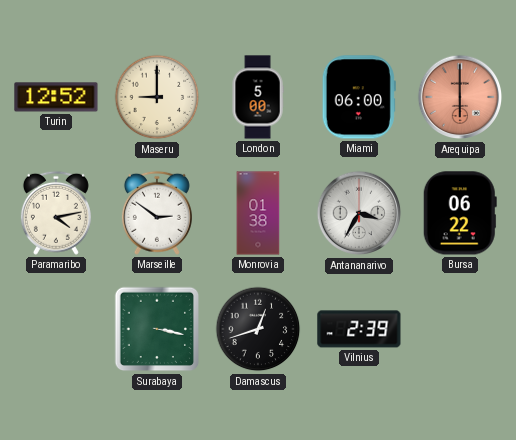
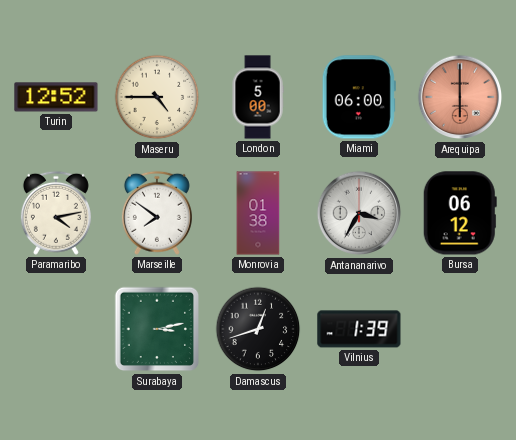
Maseru: 9:00 -> 4:45 (157, 97)
Marseille: 2:51 -> 7:51 (157, 213)
Bursa: 06:22 -> 06:12 (460, 213)
Surabaya: 3:17 -> 3:13 (157, 329)
Vilnius: 2:39 -> 1:39 (359, 329)
